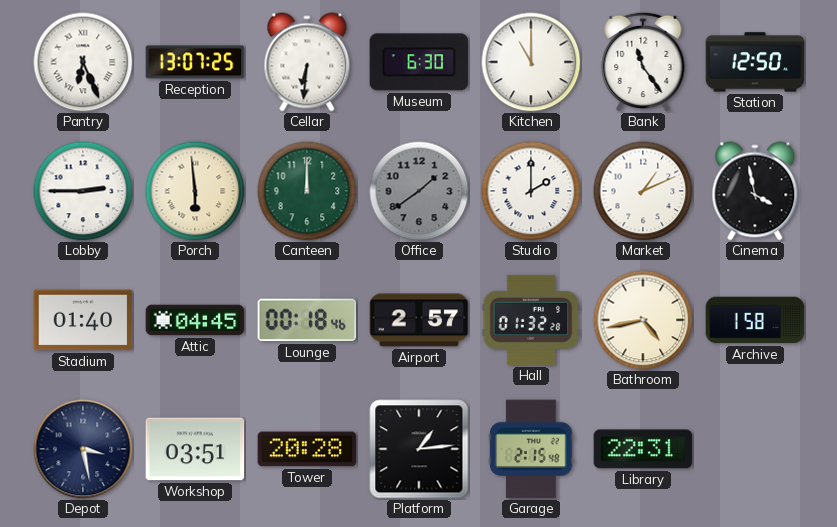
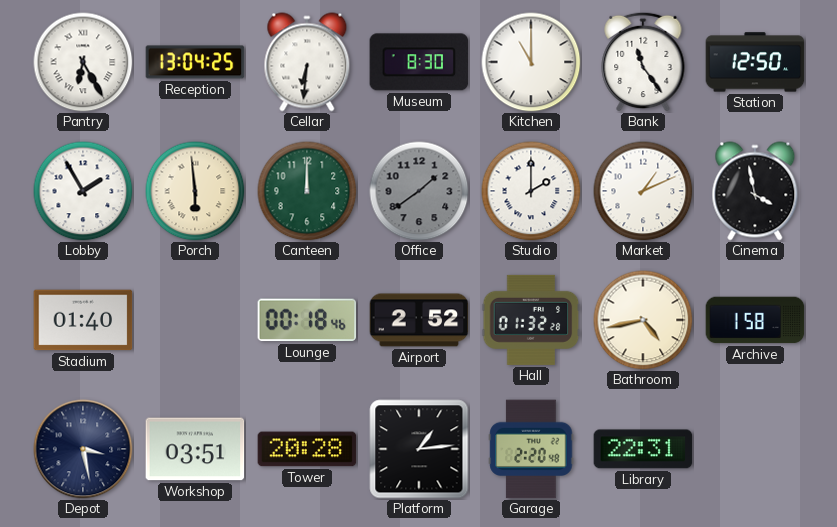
Pantry: 6:26 -> 6:25 (83, 62)
Reception: 13:07 -> 13:04 (195, 62)
Museum: 6:30 -> 8:30 (419, 62)
Lobby: 2:45 -> 1:55 (83, 191)
Attic: 04:45 -> none (195, 320)
Airport: 2:57 -> 2:52 (419, 320)
Garage: 2:15 -> 2:20 (531, 449)
